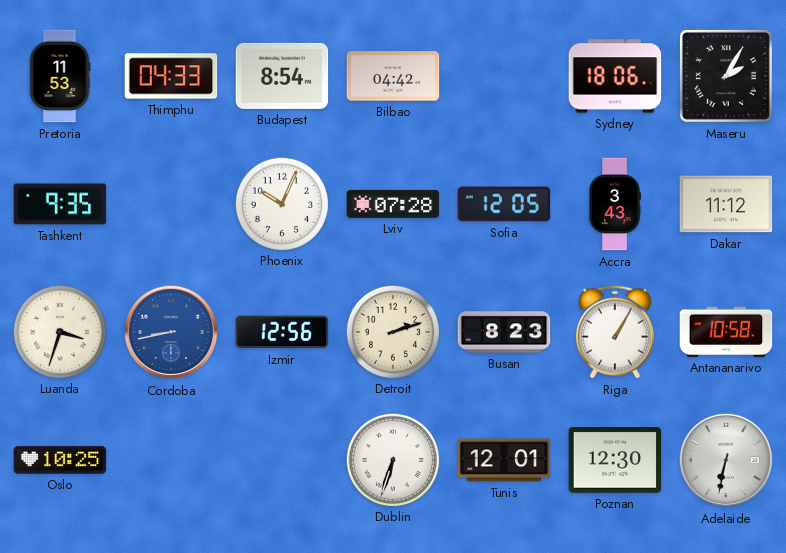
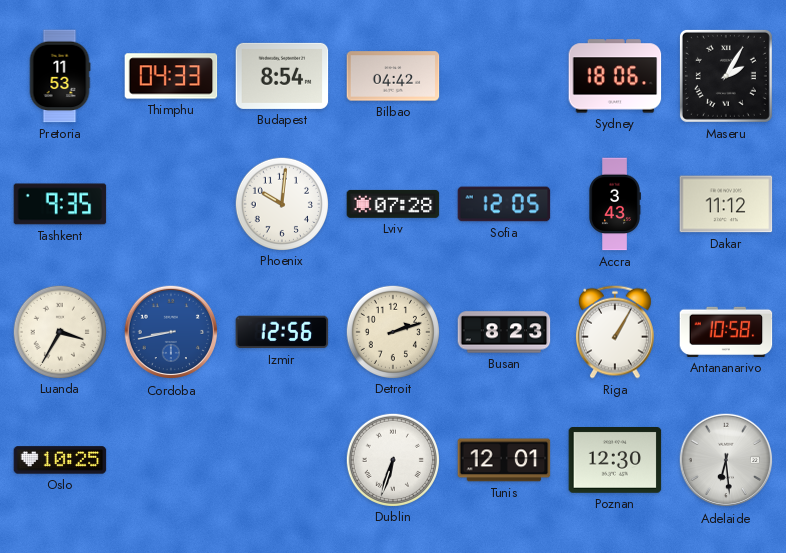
Phoenix: 10:04 -> 10:01 (281, 203)
Luanda: 3:33 -> 3:35 (59, 331)
Adelaide: 6:32 -> 6:29 (726, 460)
